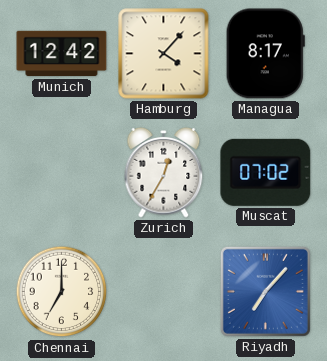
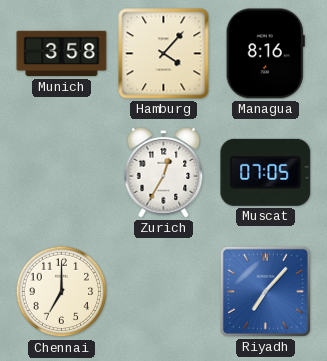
Munich: 12:42 -> 3:58 (62, 54)
Managua: 8:17 -> 8:16 (265, 54)
Muscat: 07:02 -> 07:05 (266, 172)
